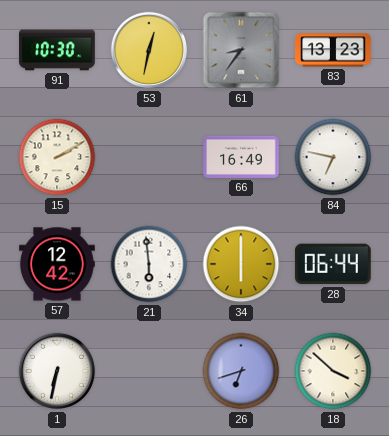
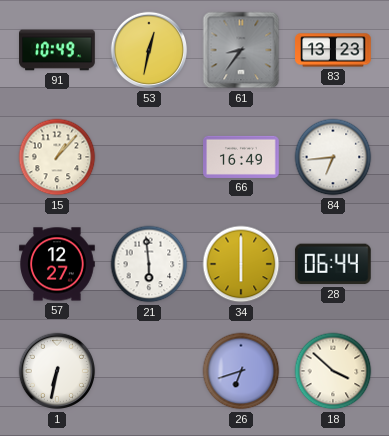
91: 10:30 -> 10:49 (57, 50)
15: 2:10 -> 1:07 (57, 157)
84: 6:47 -> 6:44 (333, 157)
57: 12:42 -> 12:27 (57, 264)
